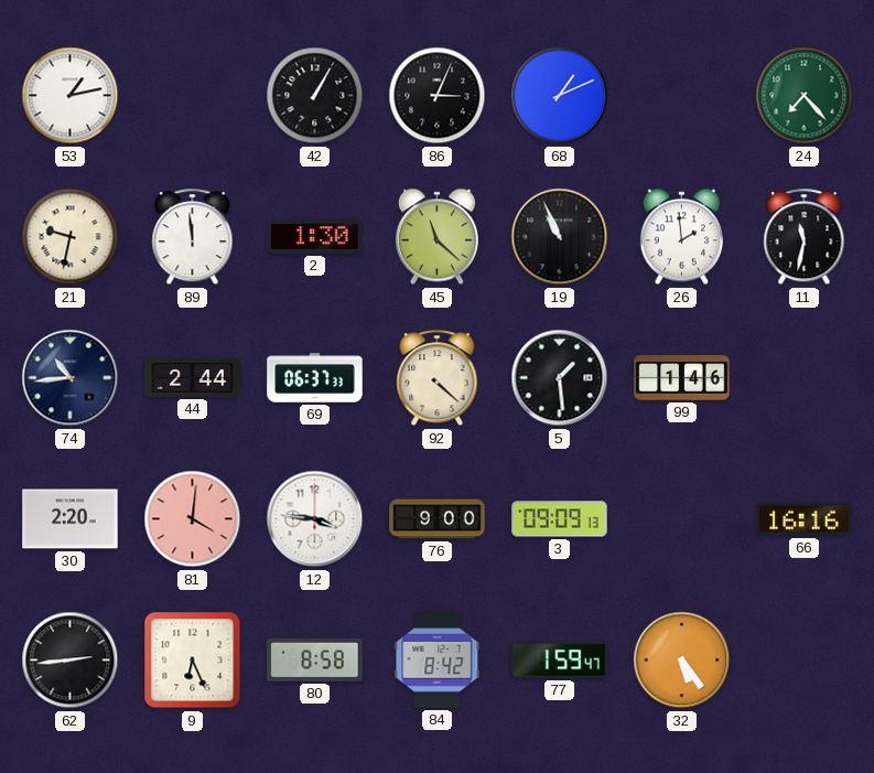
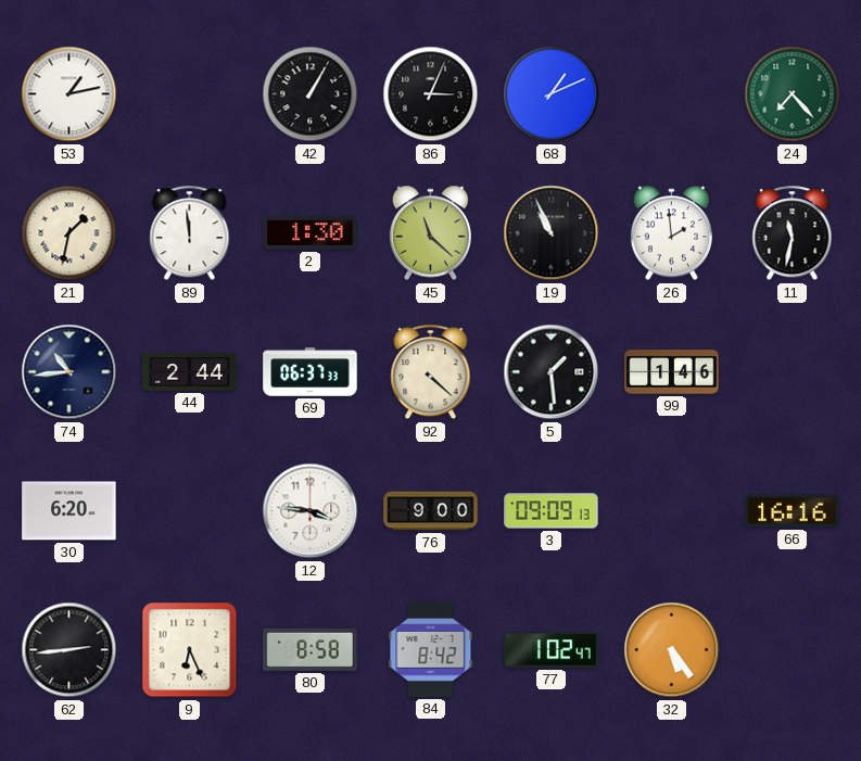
21: 9:32 -> 1:32 (69, 233)
30: 2:20 -> 6:20 (69, 511)
81: 4:01 -> none (193, 519)
77: 1:59 -> 1:02 (552, 650)
